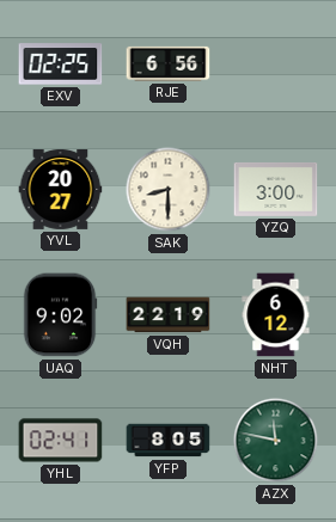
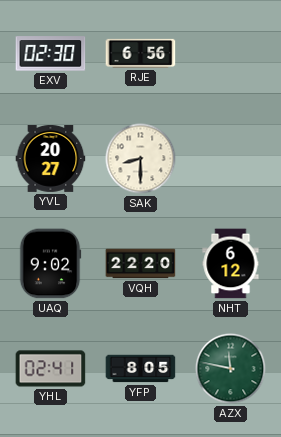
EXV: 02:25 -> 02:30 (51, 54)
YZQ: 3:00 -> none (276, 189)
VQH: 22:19 -> 22:20 (141, 264)
